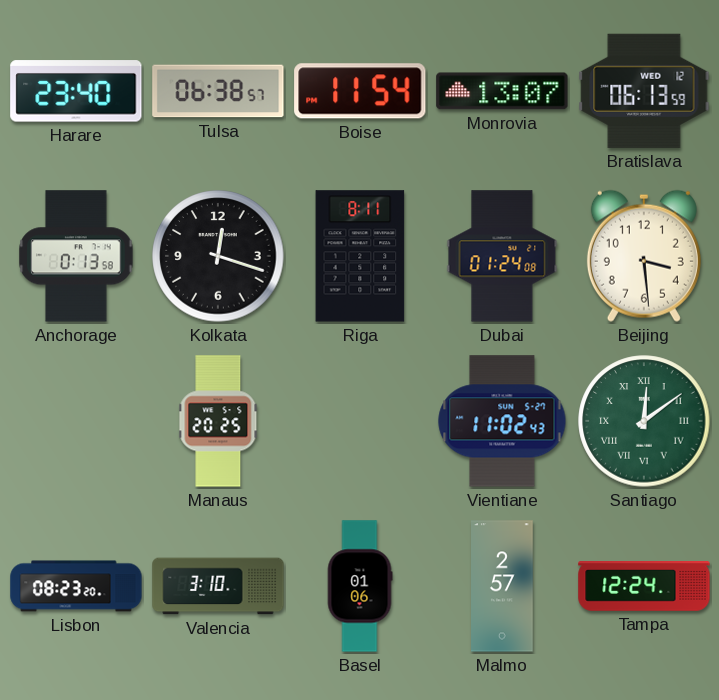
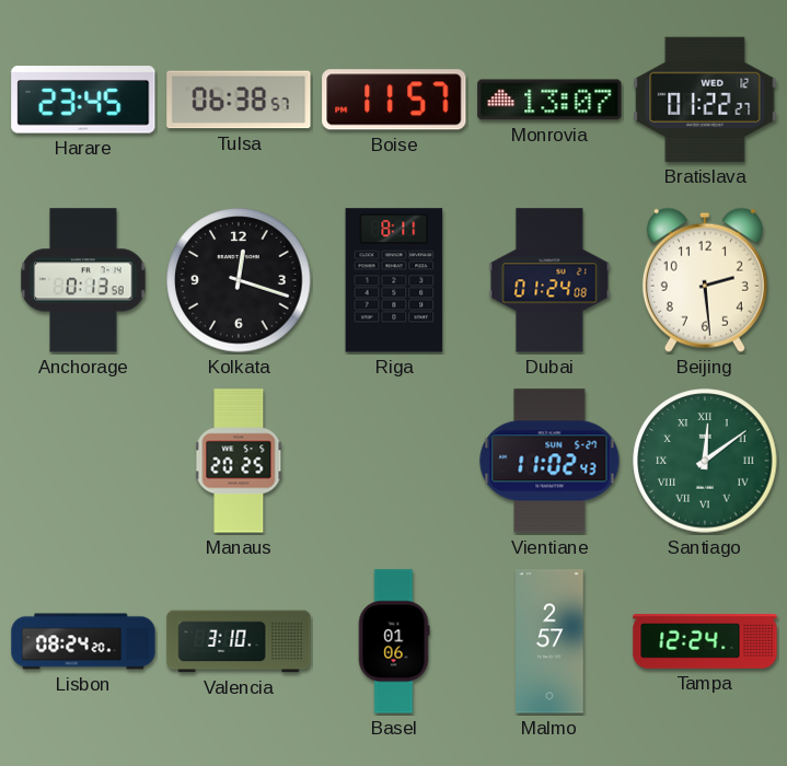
Harare: 23:40 -> 23:45 (83, 100)
Boise: 11:54 -> 11:57 (394, 100)
Bratislava: 06:13 -> 01:22 (705, 100)
Beijing: 3:29 -> 2:29 (705, 280)
Lisbon: 08:23 -> 08:24 (83, 641)
